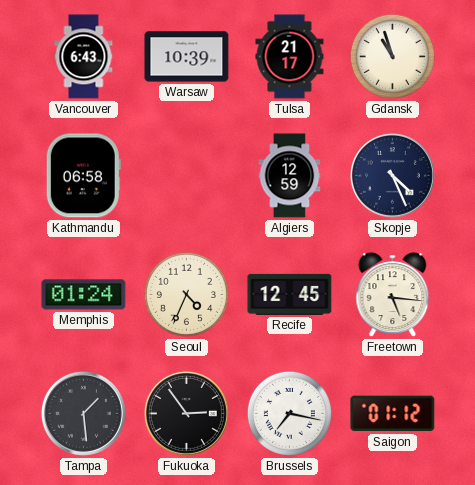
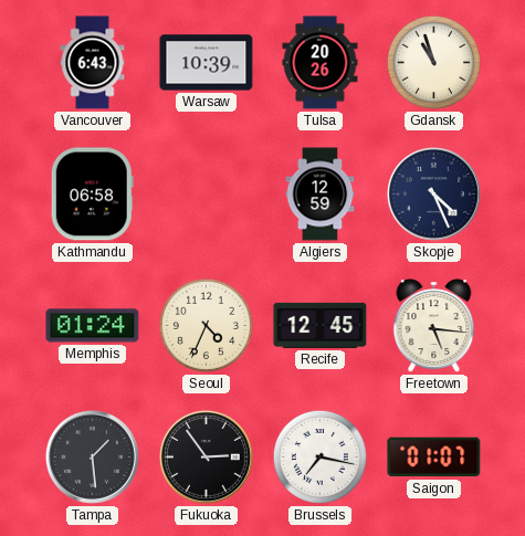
Tulsa: 21:17 -> 20:26 (321, 63)
Saigon: 01:12 -> 01:07 (434, 458)
